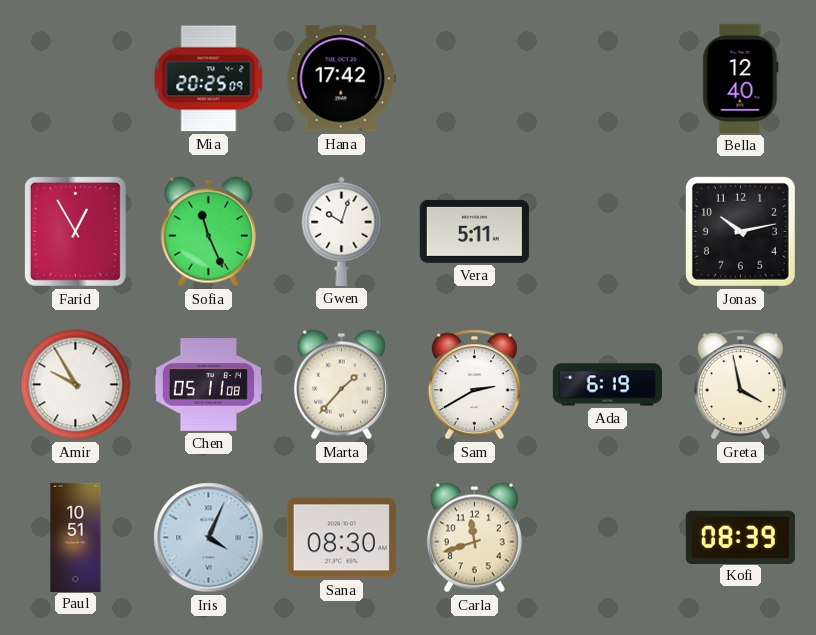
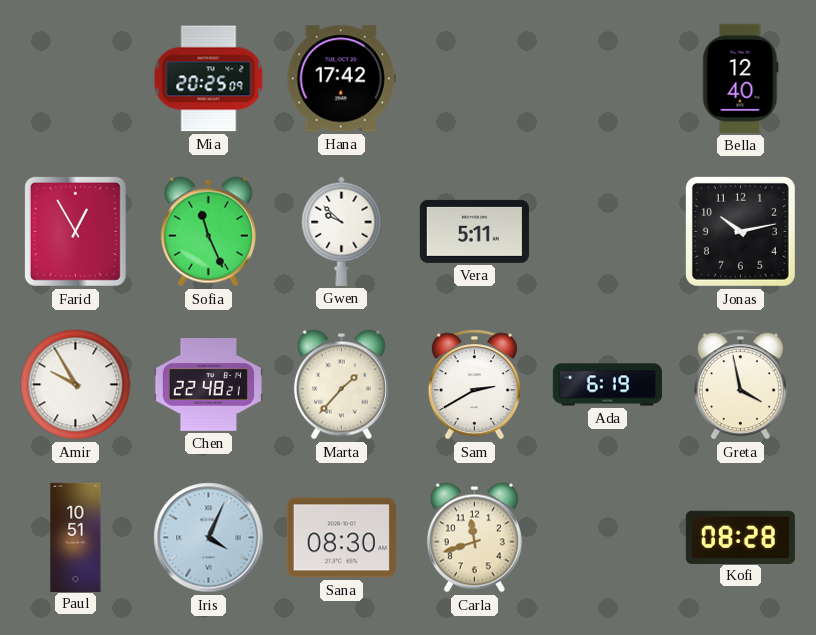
Gwen: 10:03 -> 9:52 (342, 231)
Chen: 05:11 -> 22:48 (208, 385)
Kofi: 08:39 -> 08:28 (740, 537)
